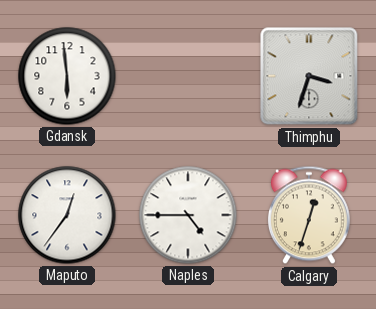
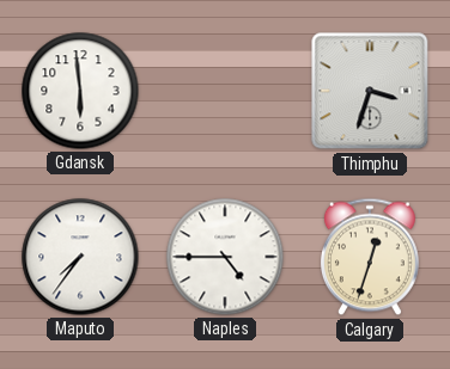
Maputo: 12:36 -> 7:36 (80, 257)
